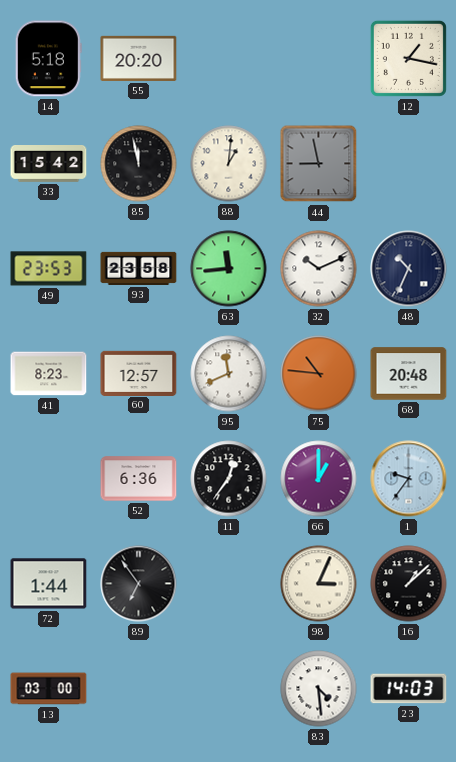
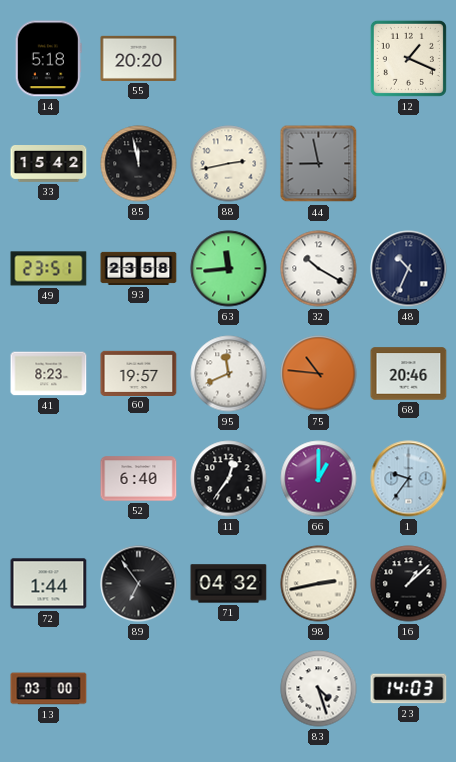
12: 1:17 -> 1:19 (408, 58)
88: 1:01 -> 2:43 (229, 164)
49: 23:53 -> 23:51 (49, 269)
32: 10:11 -> 10:20 (319, 269)
60: 12:57 -> 19:57 (139, 373)
68: 20:48 -> 20:46 (409, 374)
52: 6:36 -> 6:40 (139, 479)
71: none -> 04:32 (229, 584)
98: 3:04 -> 2:43 (319, 584)
83: 4:29 -> 4:27 (319, 689)
